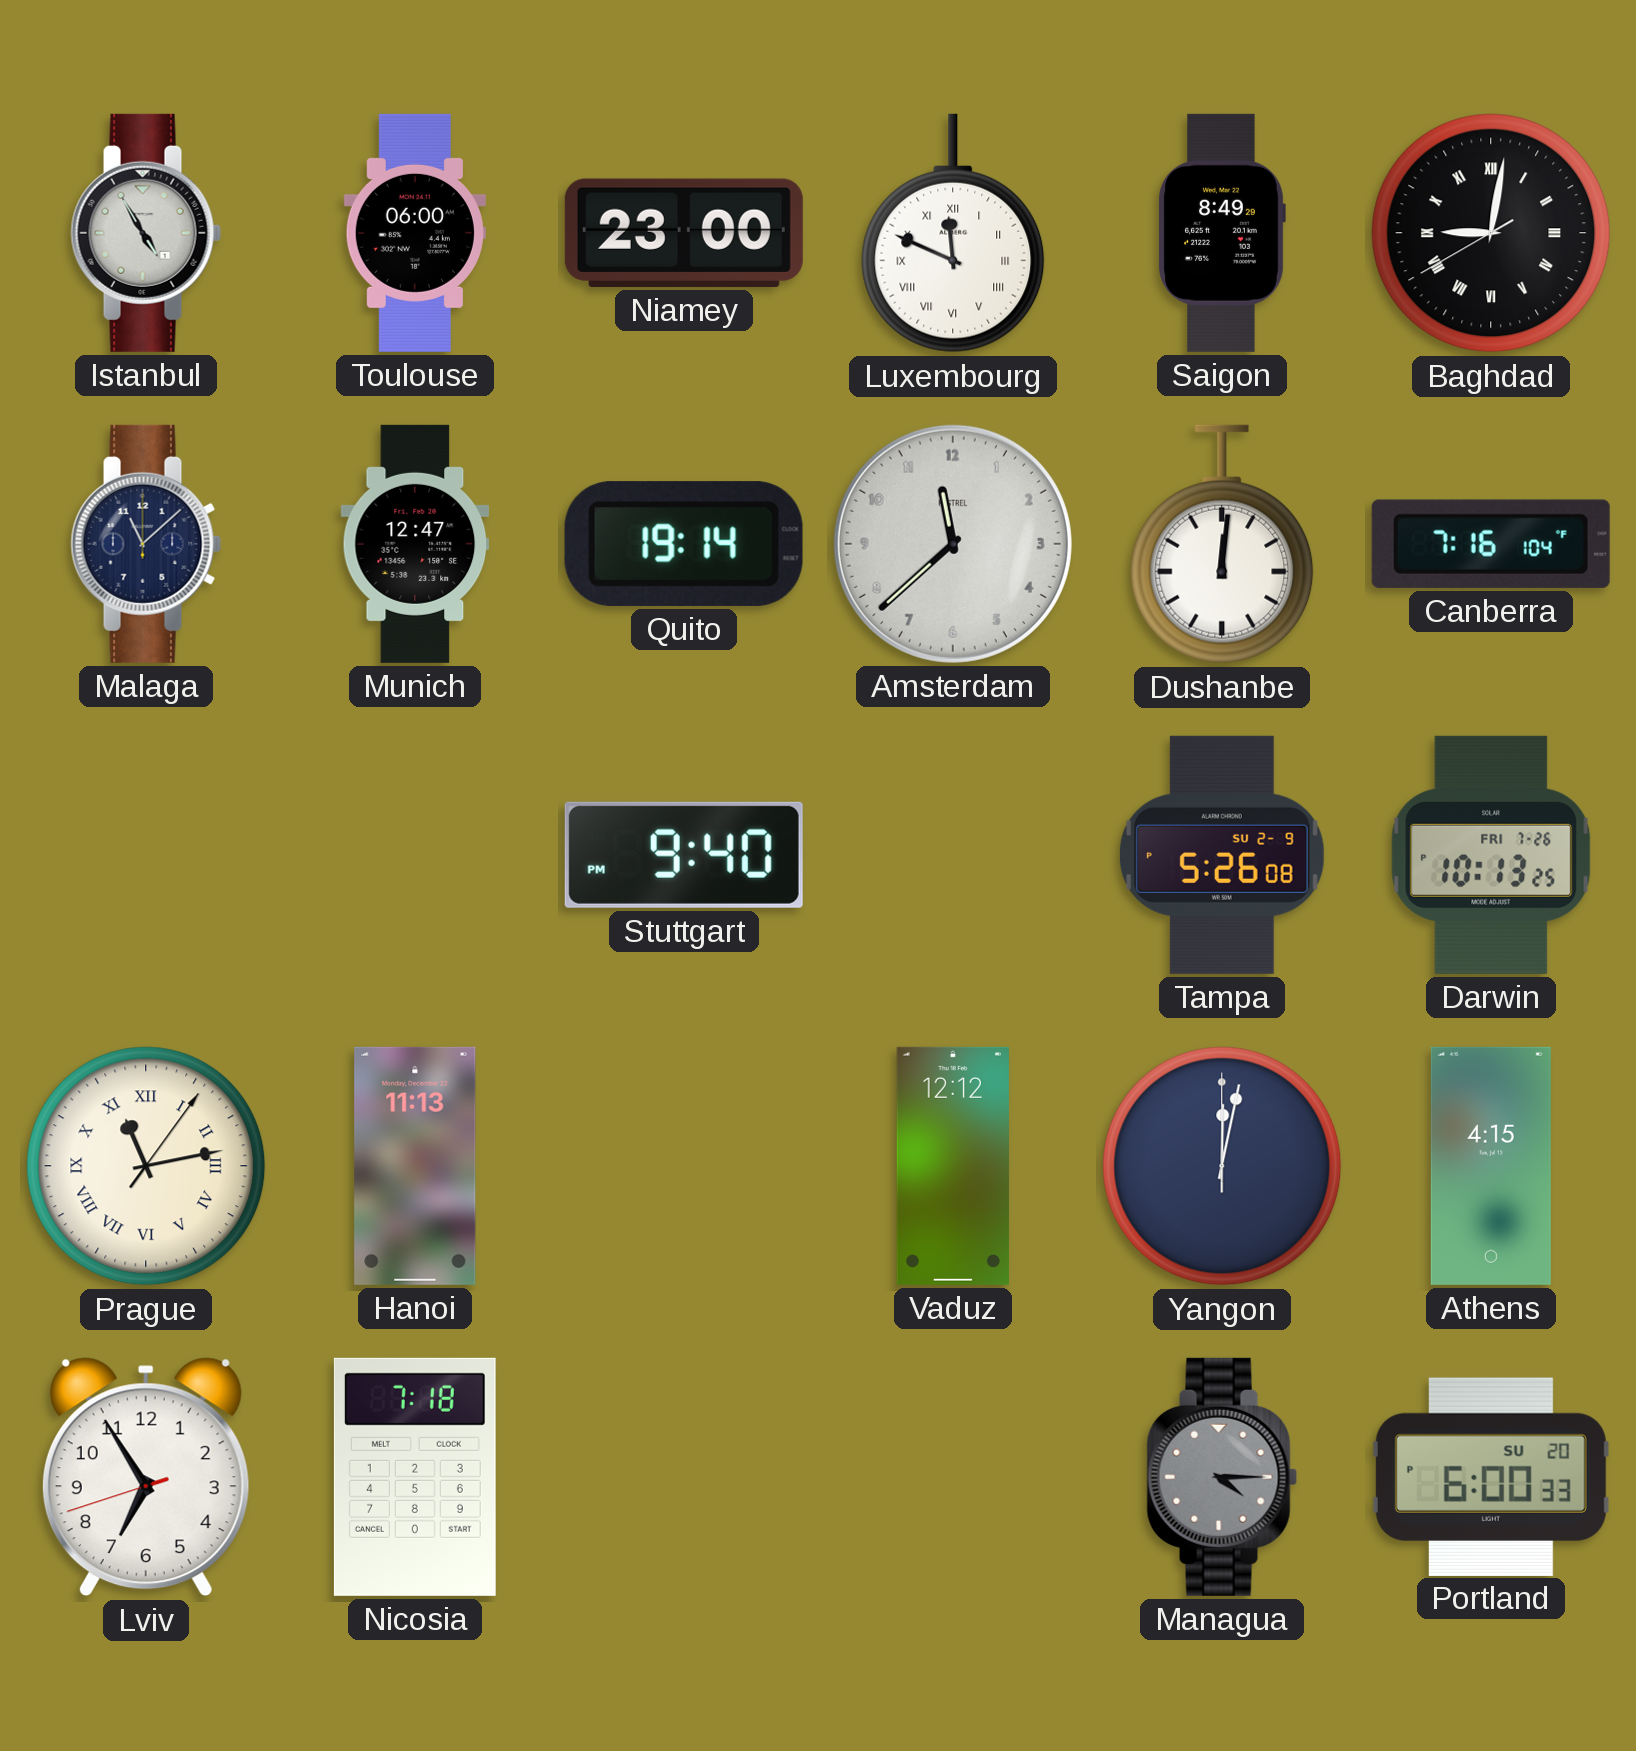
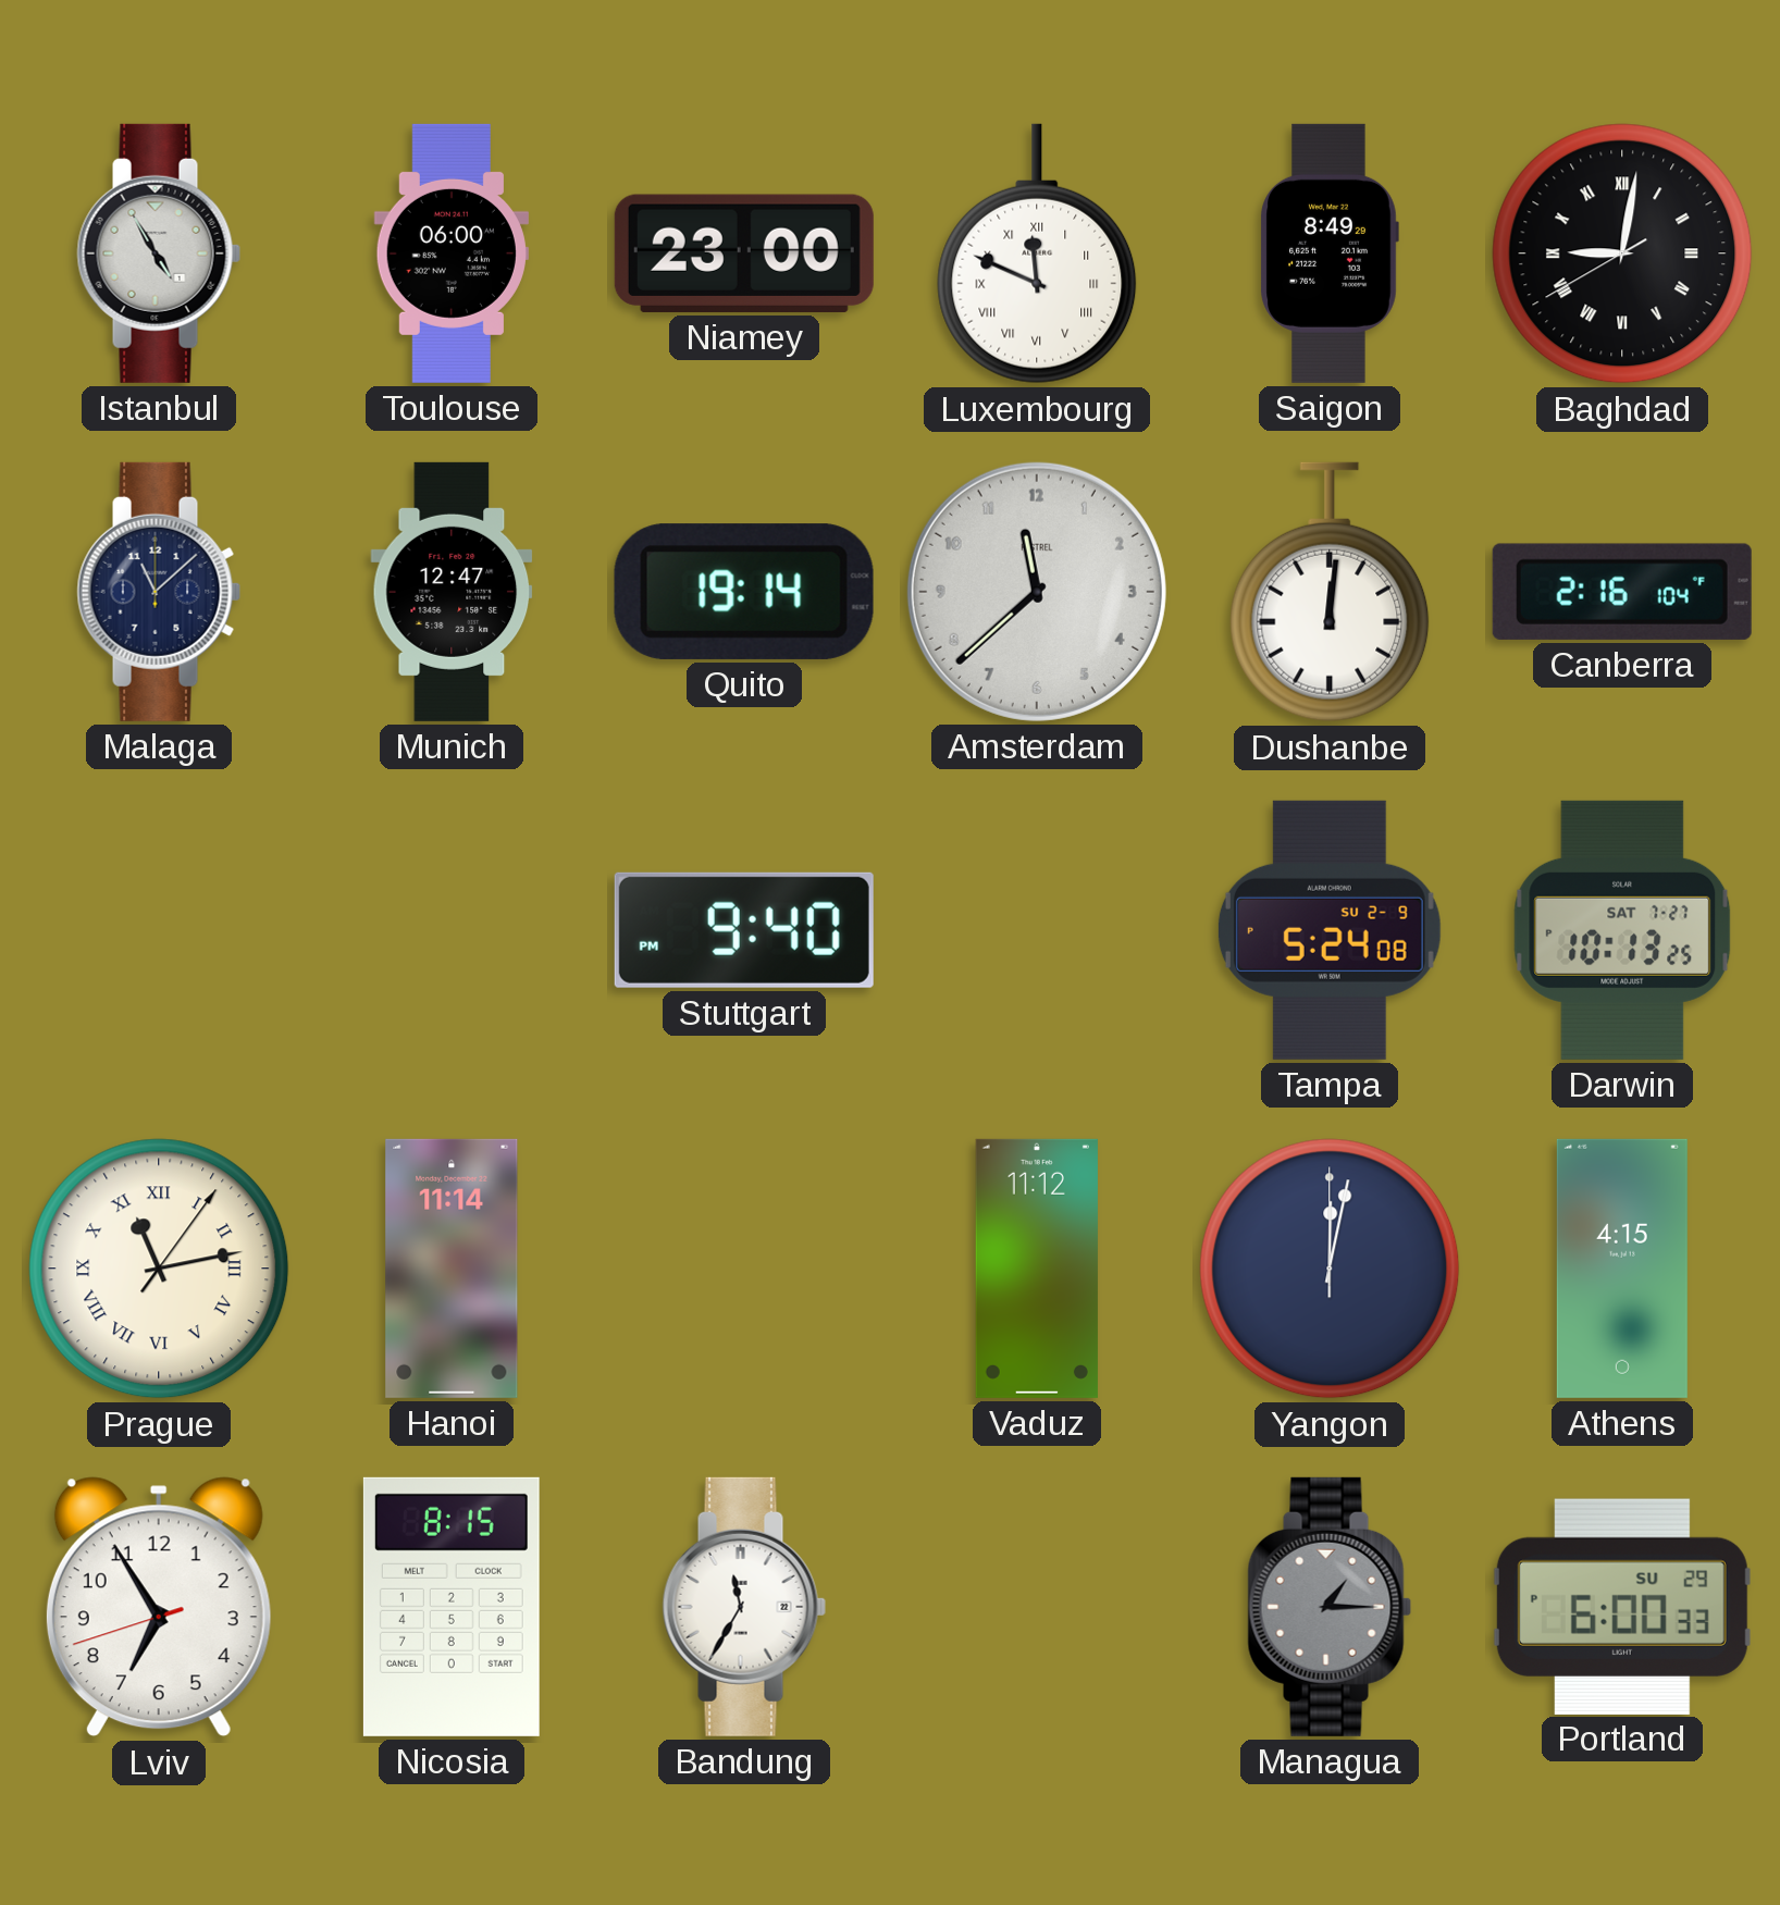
Canberra: 7:16 -> 2:16 (1622, 592)
Tampa: 5:26 -> 5:24 (1330, 930)
Darwin date: FRI 7-26 -> SAT 7-27 (1622, 930)
Hanoi: 11:13 -> 11:14 (452, 1269)
Vaduz: 12:12 -> 11:12 (1037, 1269)
Nicosia: 7:18 -> 8:15 (452, 1607)
Bandung: none -> 11:35 (744, 1607)
Managua: 4:15 -> 1:15 (1330, 1607)
Portland date: SU 20 -> SU 29 (1622, 1606)
